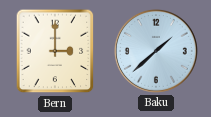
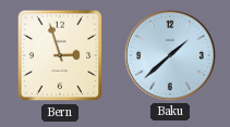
Bern: 3:00 -> 2:57 (60, 55)
